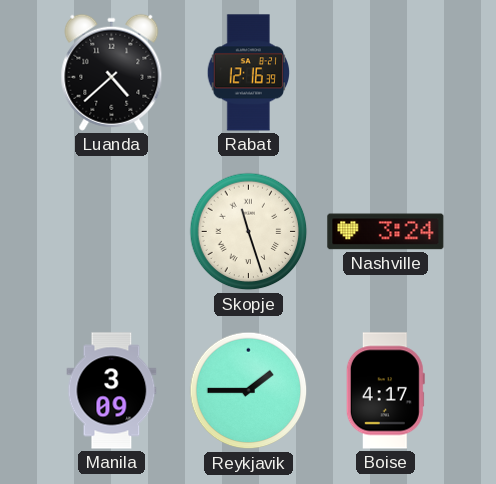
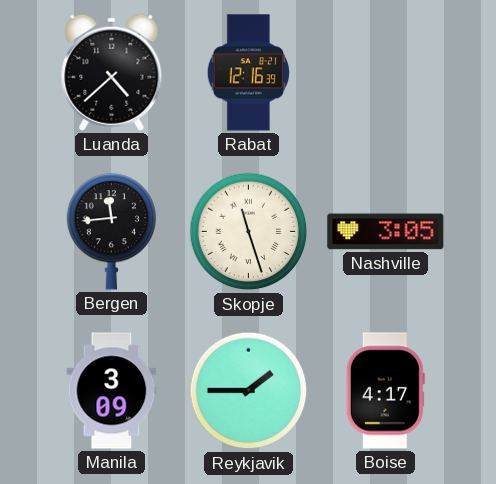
Bergen: none -> 11:44 (112, 232)
Nashville: 3:24 -> 3:05 (386, 232)
